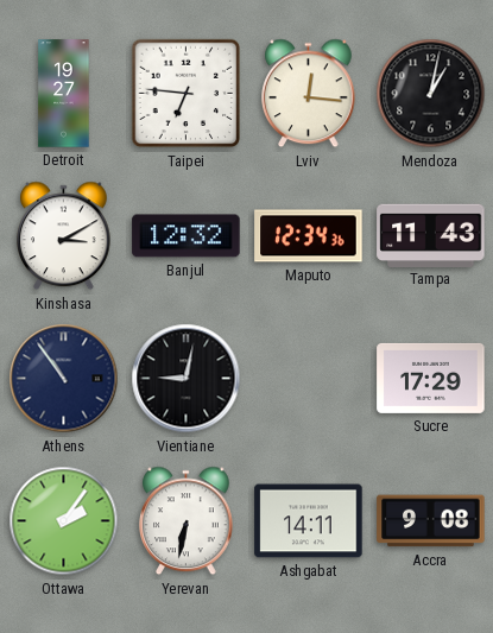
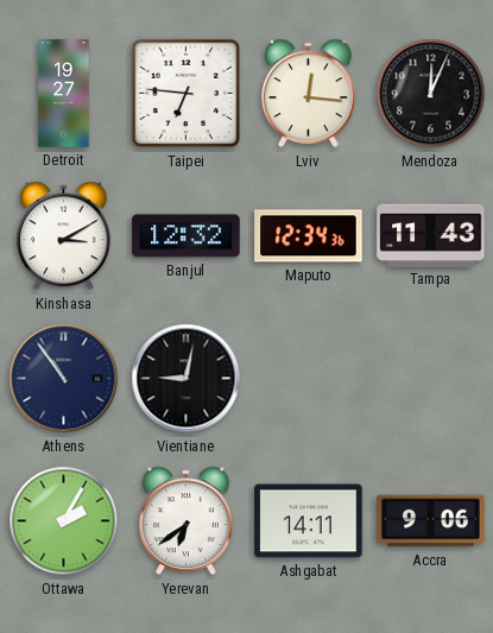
Mendoza: 1:02 -> 12:04 (431, 94)
Sucre: 17:29 -> none (431, 378)
Ottawa: 2:06 -> 2:05 (64, 521)
Yerevan: 6:32 -> 6:39 (187, 521)
Accra: 9:08 -> 9:06 (431, 521)
